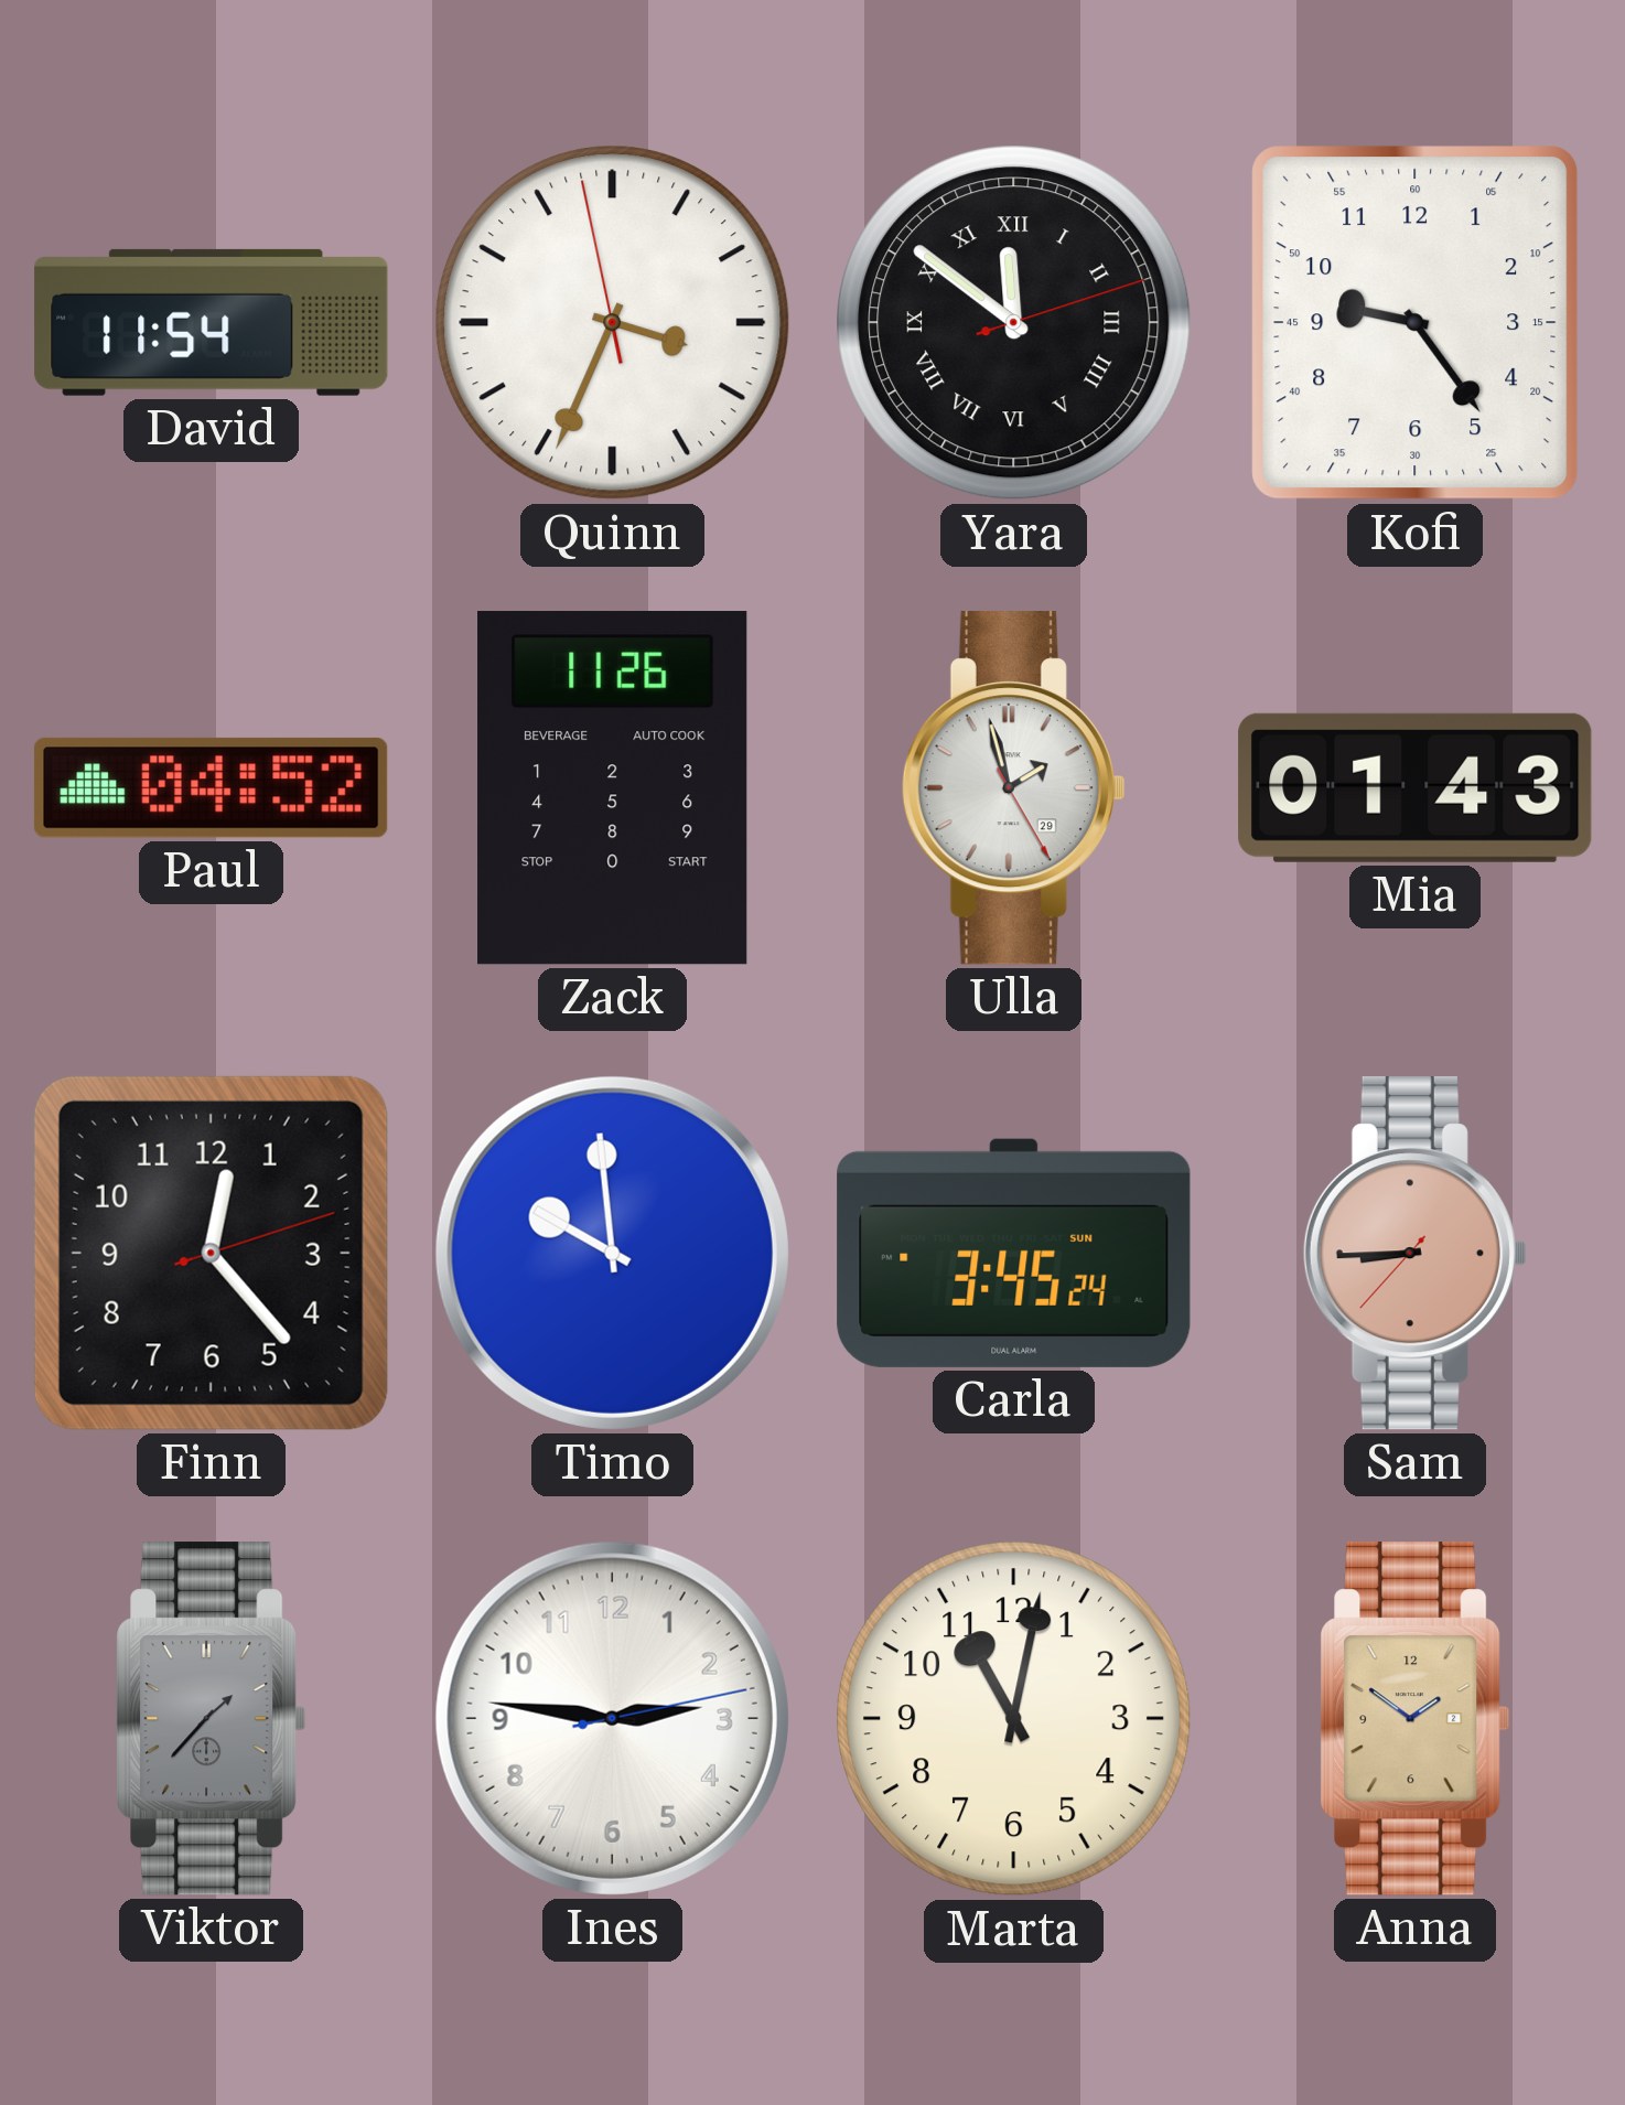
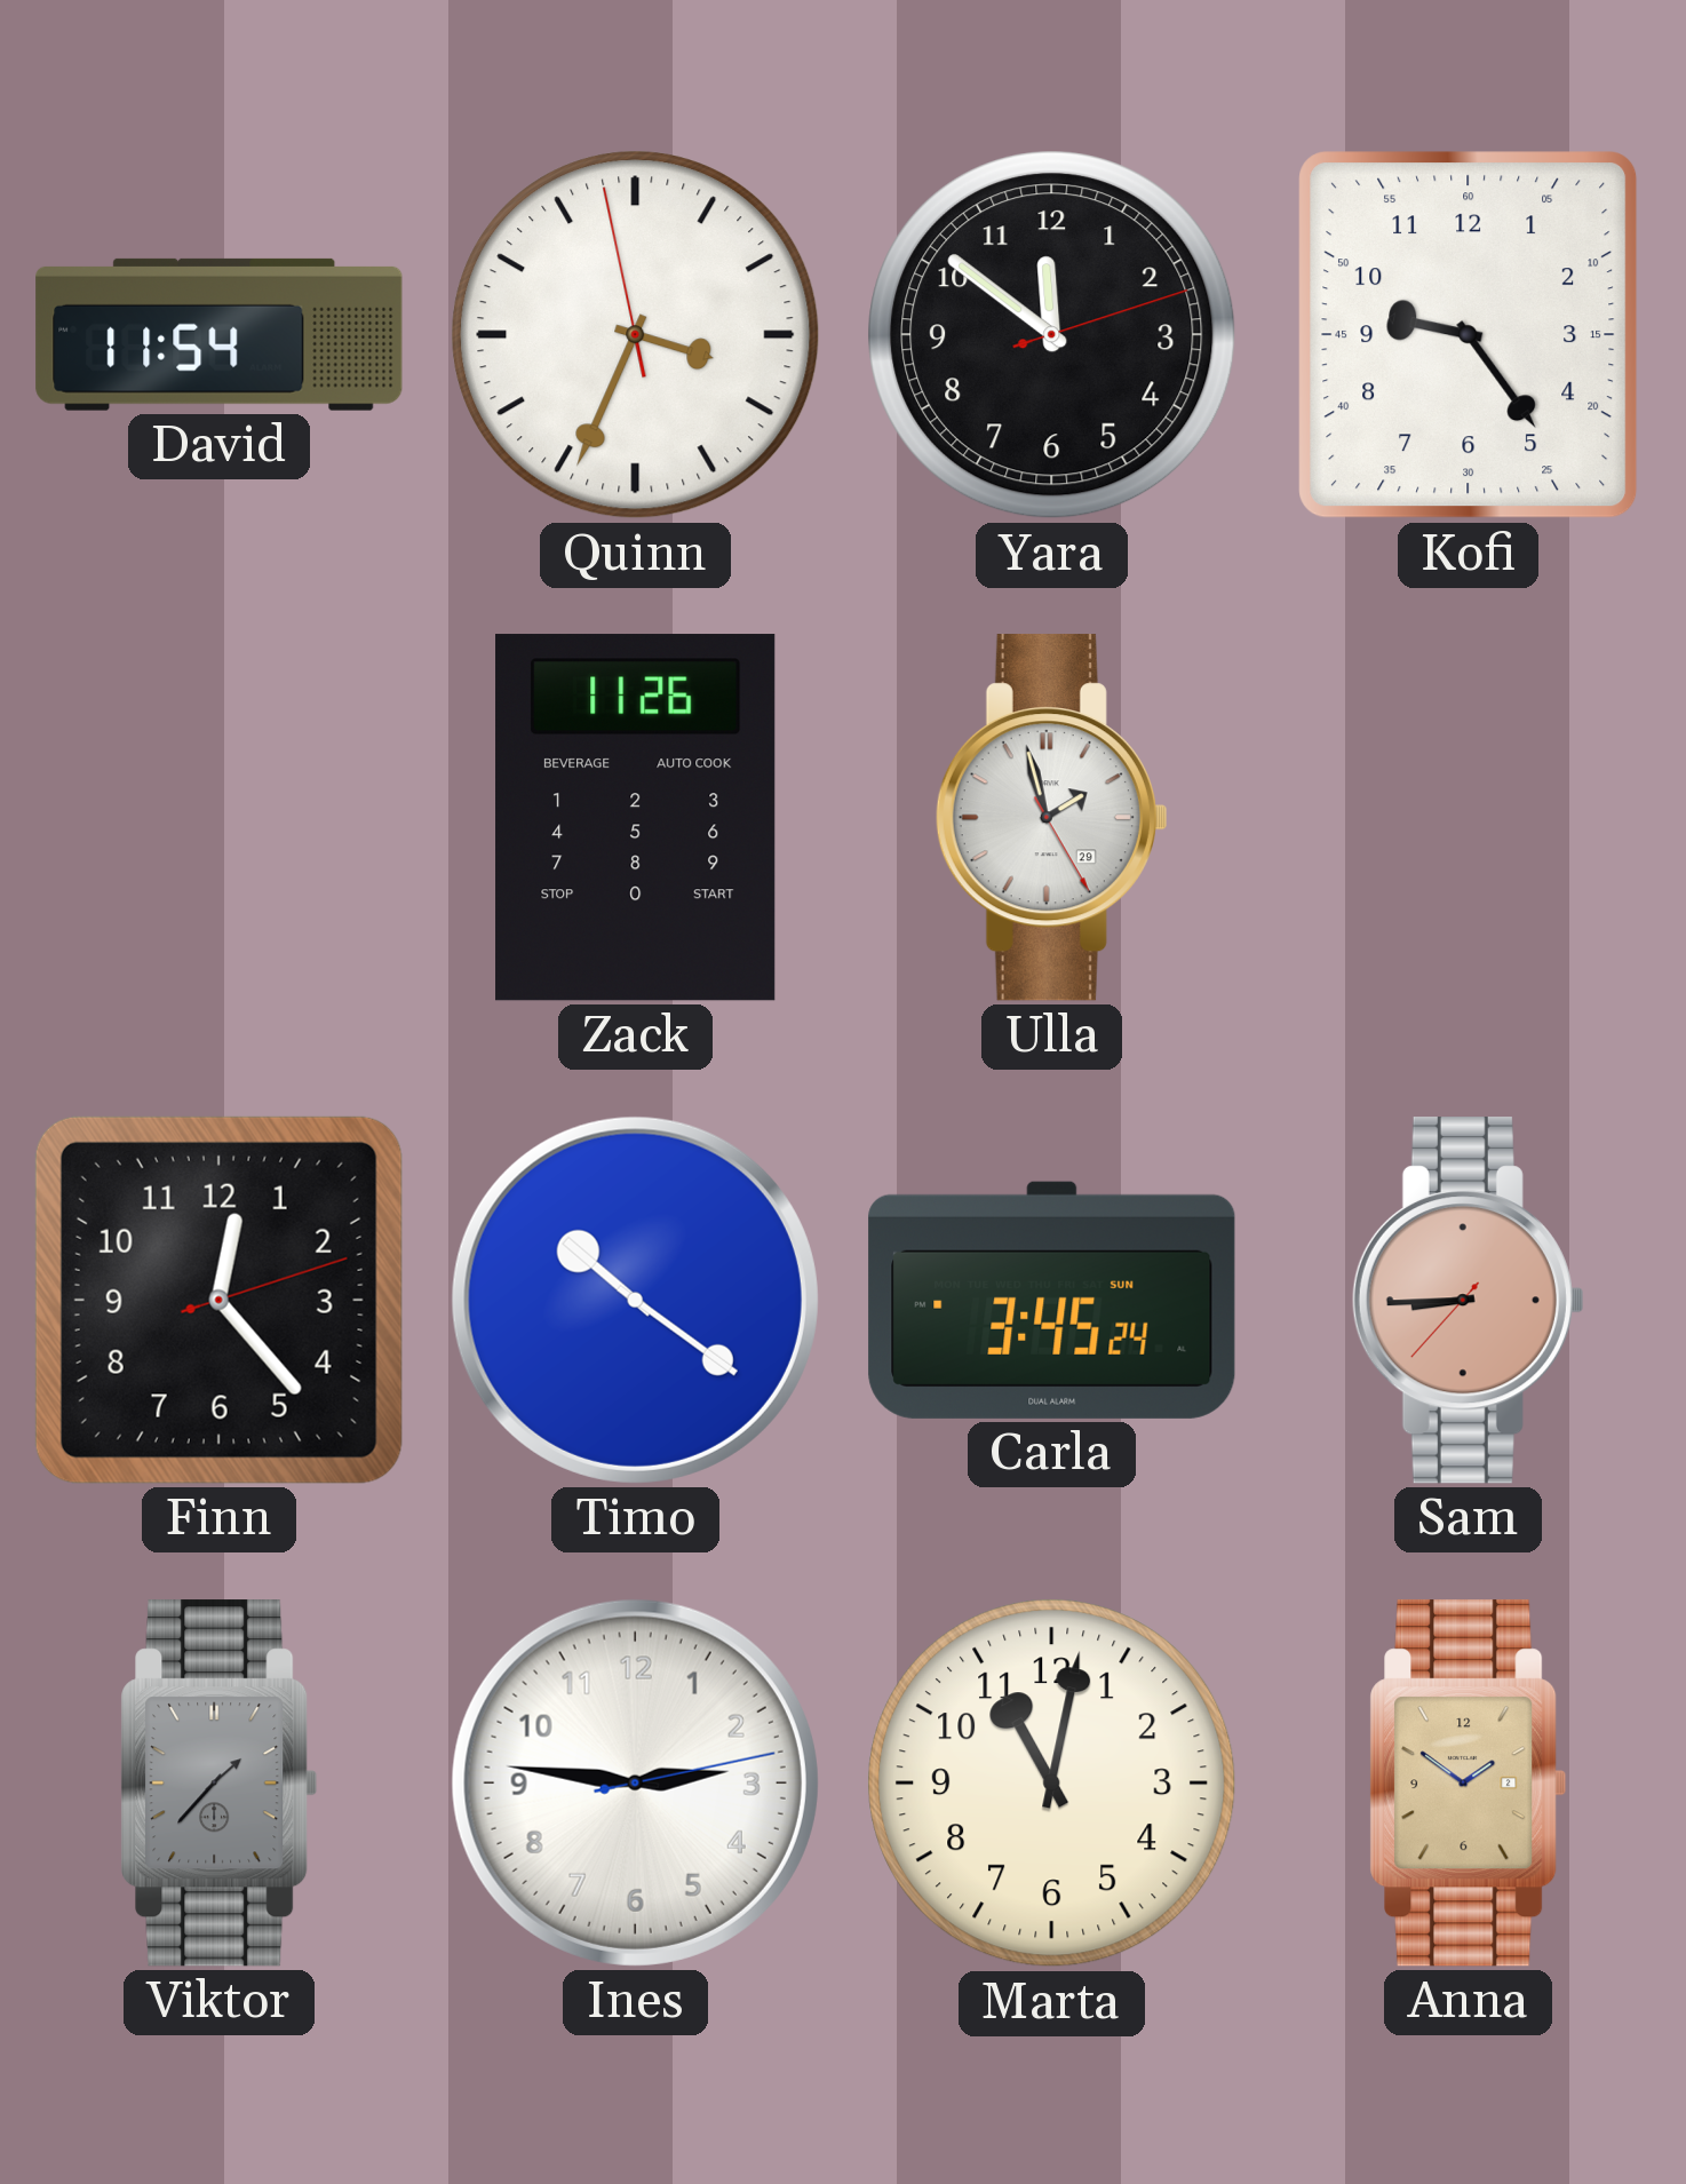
Yara numerals: Roman -> Arabic (1052, 335)
Paul: 04:52 -> none (211, 787)
Mia: 01:43 -> none (1416, 787)
Timo: 9:59 -> 10:21 (635, 1300)
